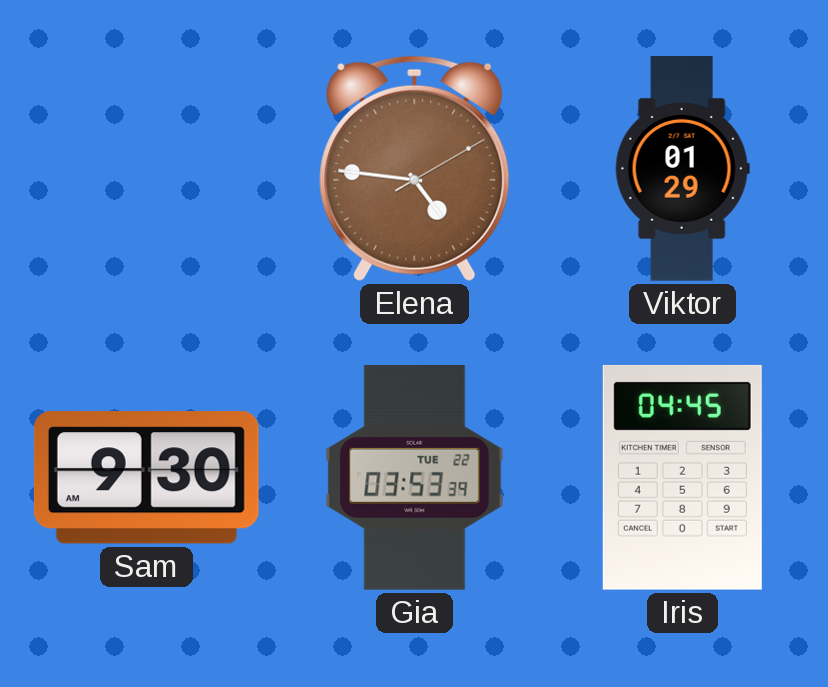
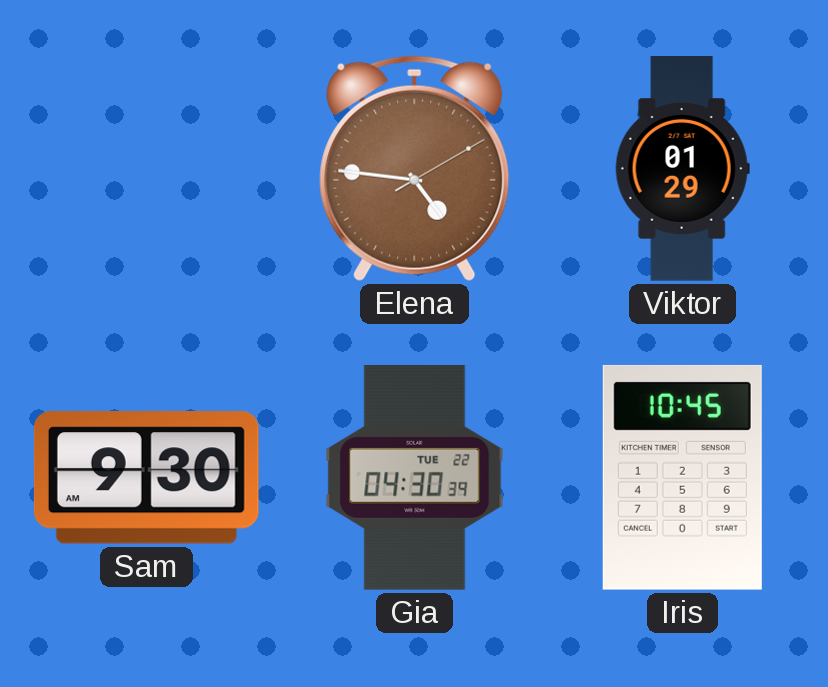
Gia: 03:53 -> 04:30 (415, 478)
Iris: 04:45 -> 10:45 (682, 477)
